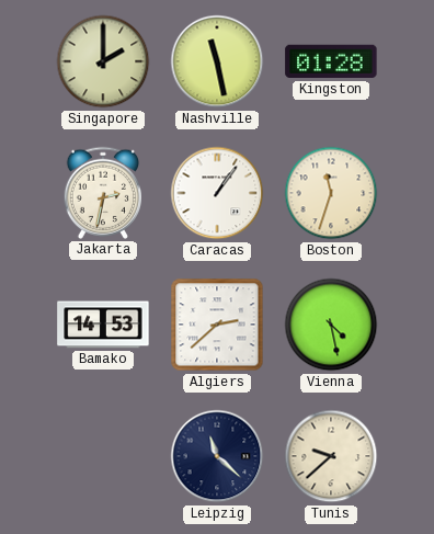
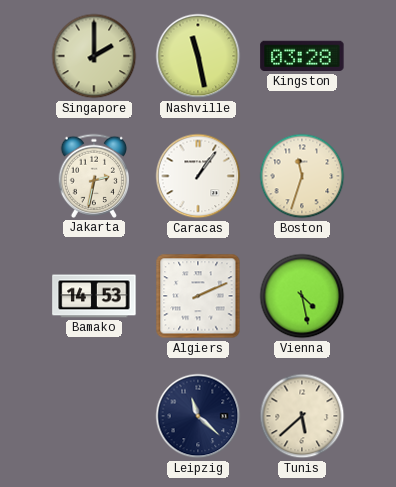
Kingston: 01:28 -> 03:28 (302, 56)
Algiers: 2:38 -> 2:11 (198, 296)
Tunis: 9:38 -> 5:38 (302, 416)
